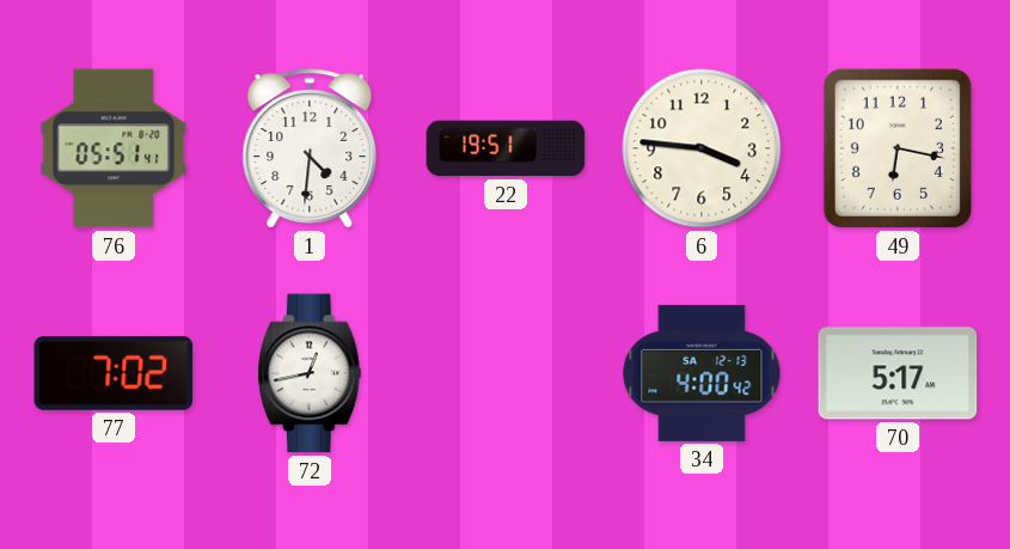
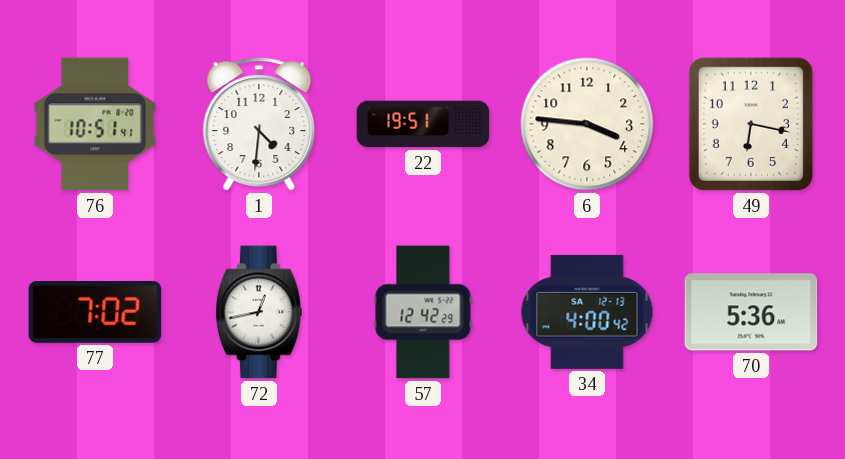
76: 05:51 -> 10:51 (95, 124)
57: none -> 12:42 (423, 312)
70: 5:17 -> 5:36 (751, 312)
